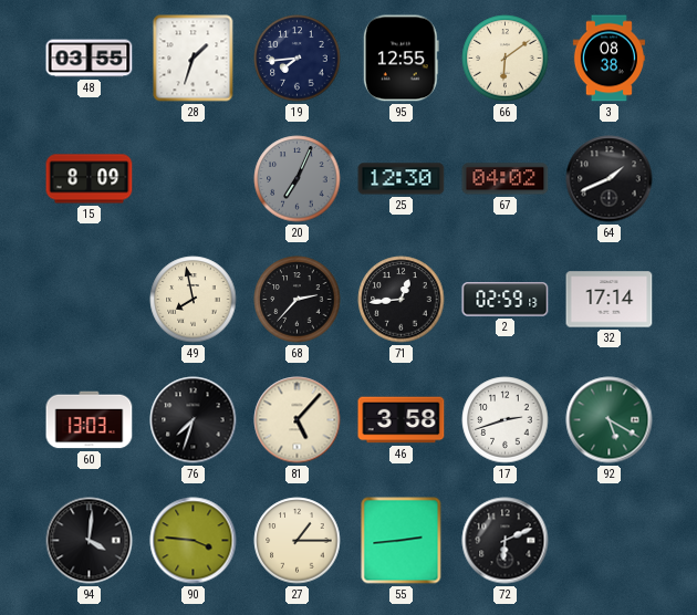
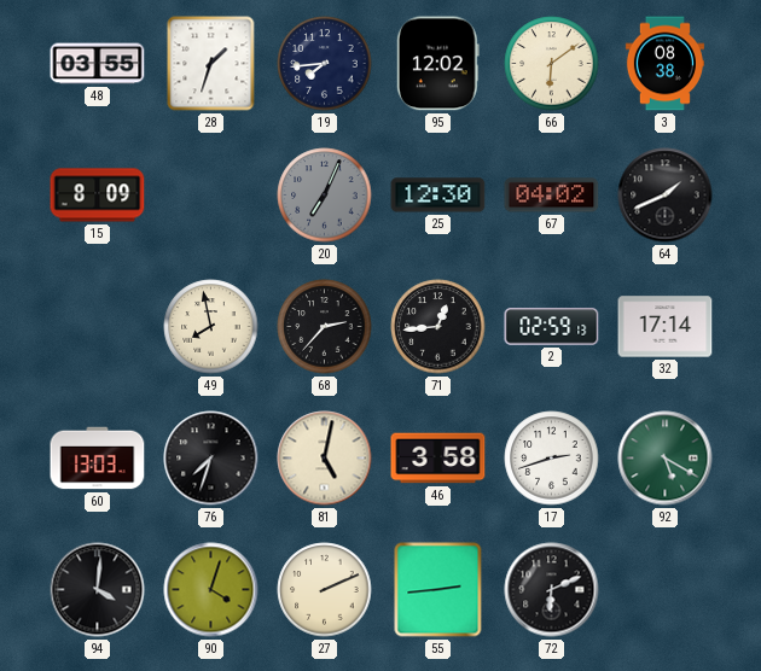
95: 12:55 -> 12:02 (437, 64)
81: 5:07 -> 5:02 (325, 459)
90: 3:46 -> 4:03 (211, 590)
27: 1:15 -> 2:11 (325, 590)
